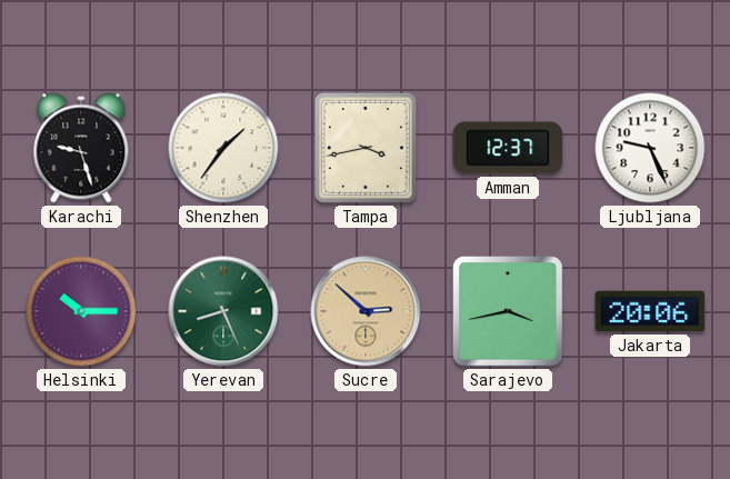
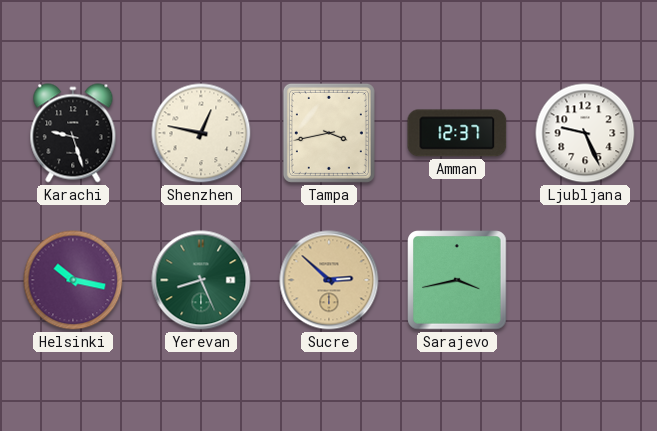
Shenzhen: 1:36 -> 12:47 (201, 133)
Helsinki: 10:15 -> 10:17 (73, 280)
Jakarta: 20:06 -> none (650, 311)
